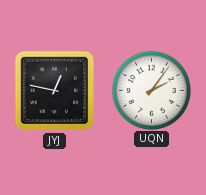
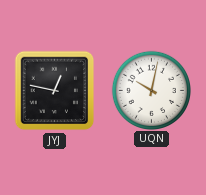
UQN: 2:06 -> 10:02 (151, 90)
